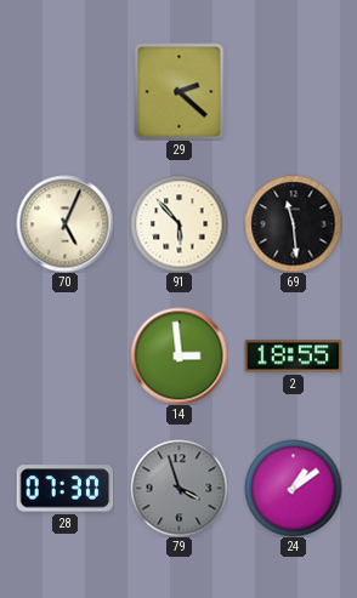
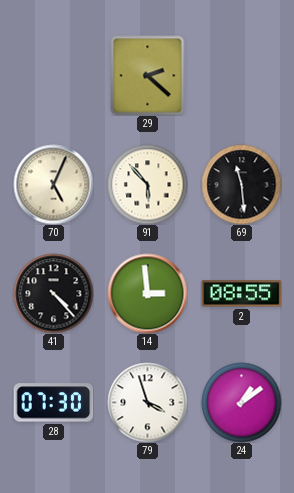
41: none -> 4:23 (53, 293)
2: 18:55 -> 08:55 (241, 294)
79 dial: grey -> white (147, 402)
